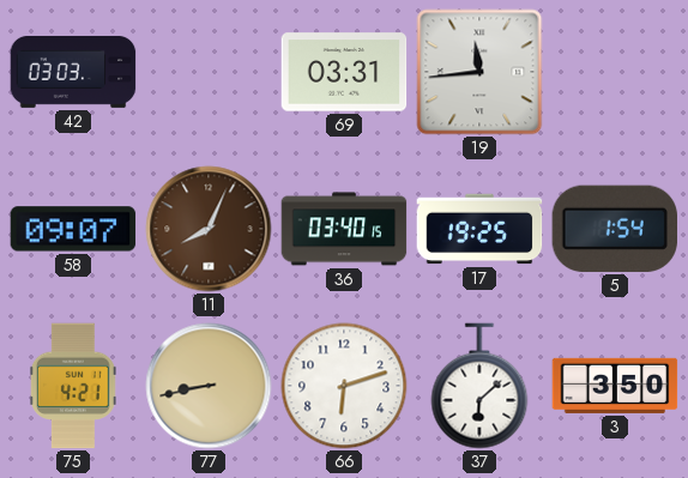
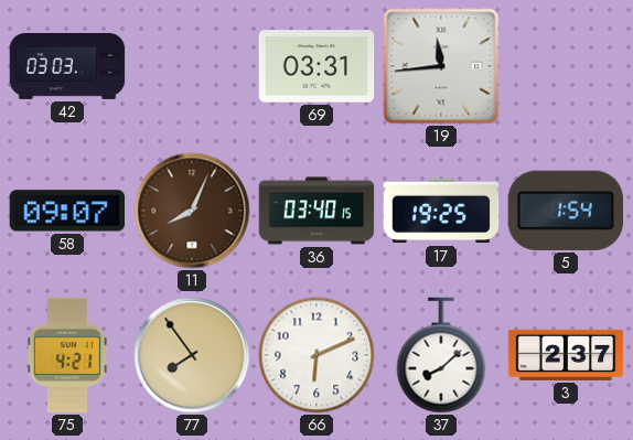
77: 8:43 -> 7:54 (192, 355)
66: 6:12 -> 6:11 (316, 355)
37: 6:08 -> 8:08 (441, 355)
3: 3:50 -> 2:37 (566, 355)
